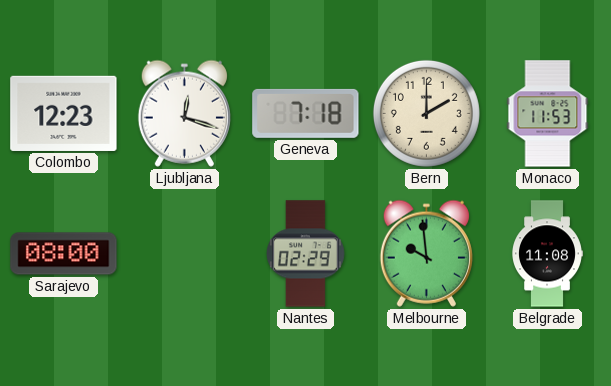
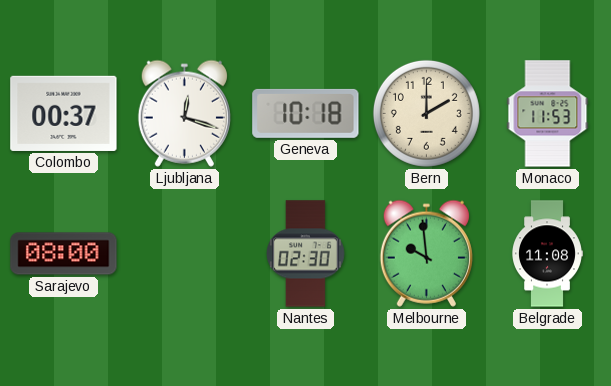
Colombo: 12:23 -> 00:37 (64, 113)
Geneva: 7:18 -> 10:18 (306, 113)
Nantes: 02:29 -> 02:30 (306, 254)
